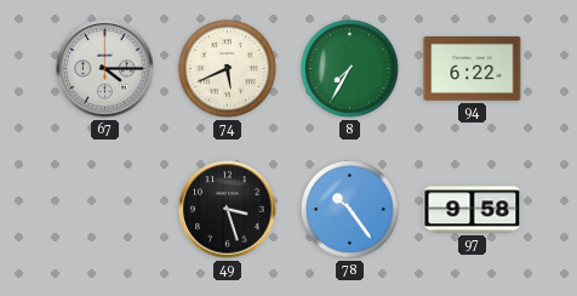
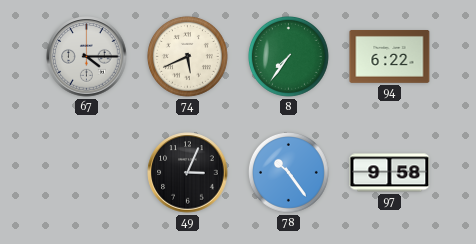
8: 7:35 -> 7:36 (289, 57)
49: 3:27 -> 3:04 (188, 173)
